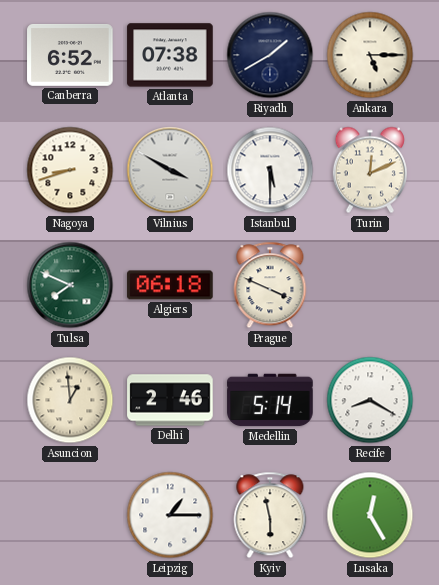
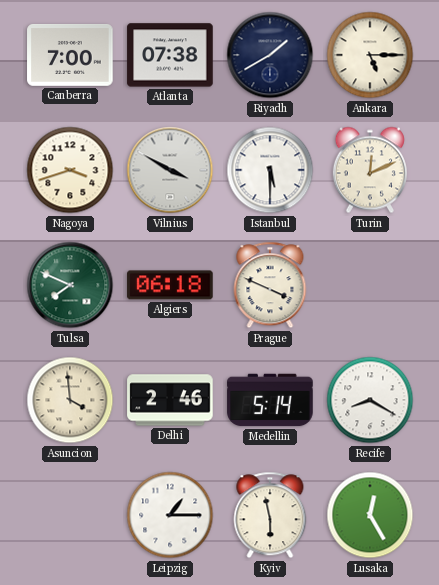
Canberra: 6:52 -> 7:00 (70, 55)
Nagoya: 8:42 -> 3:42 (70, 170)
Asuncion: 12:59 -> 3:59 (70, 400)
